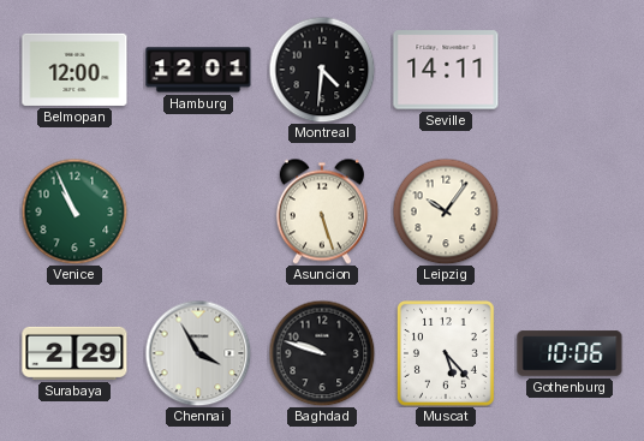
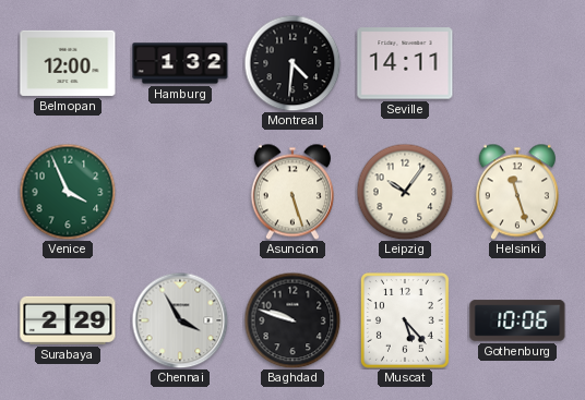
Hamburg: 12:01 -> 1:32 (180, 63)
Venice: 10:56 -> 3:56 (68, 192)
Helsinki: none -> 11:27 (517, 192)
